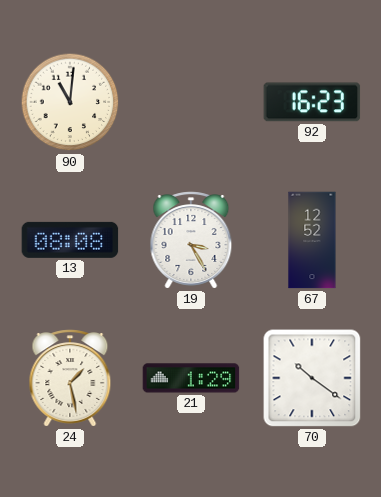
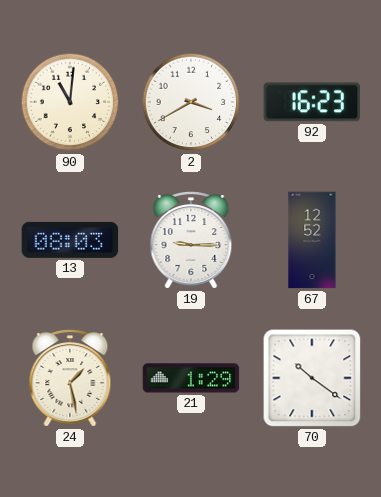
2: none -> 3:40 (191, 102)
13: 08:08 -> 08:03 (70, 240)
19: 3:25 -> 9:15 (191, 240)
